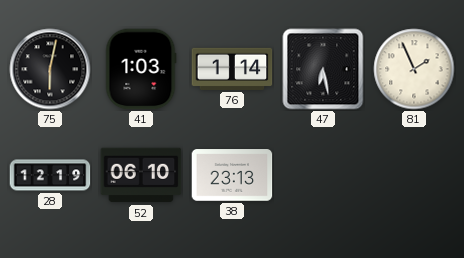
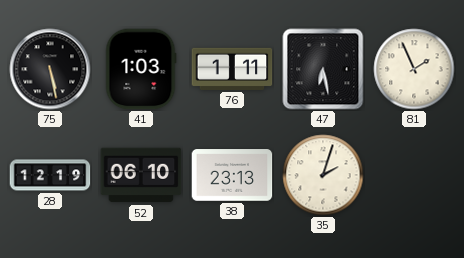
75: 6:02 -> 5:28 (50, 69)
76: 1:14 -> 1:11 (232, 69)
35: none -> 2:03 (323, 175)
